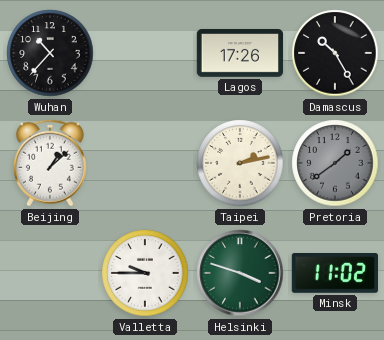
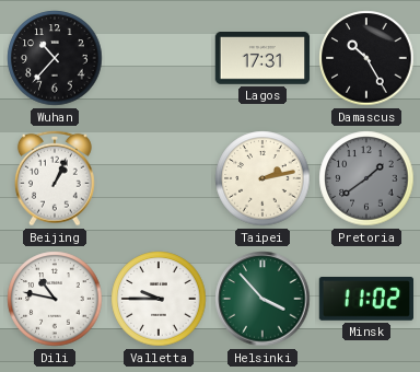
Lagos: 17:26 -> 17:31 (262, 59)
Beijing: 1:08 -> 1:04 (55, 178)
Dili: none -> 10:47 (55, 299)
Helsinki: 3:48 -> 3:53 (262, 299)
